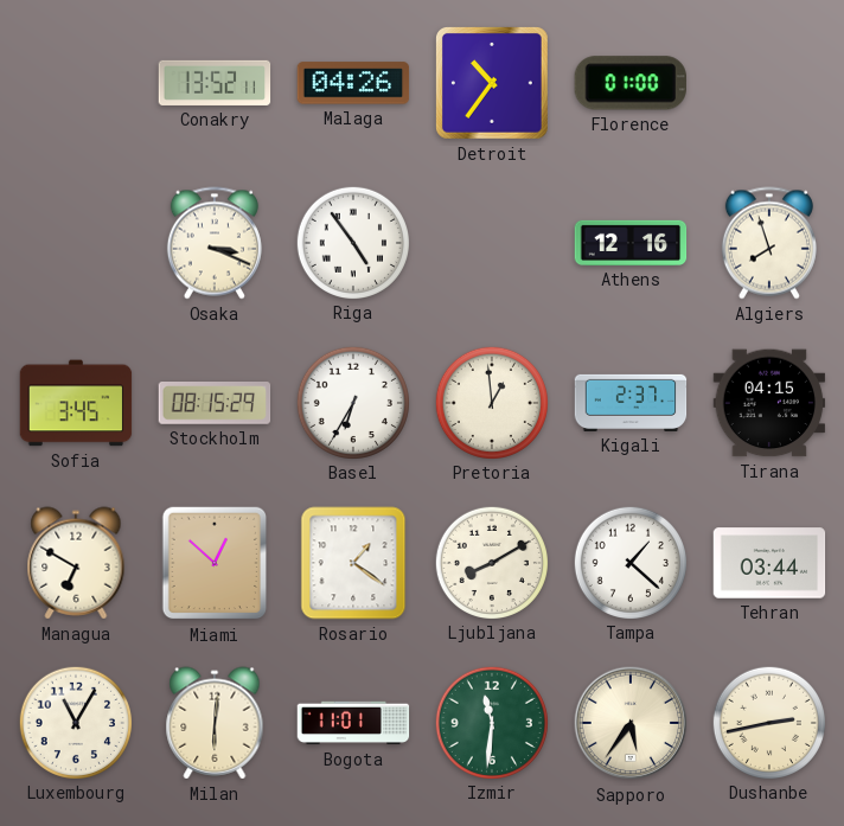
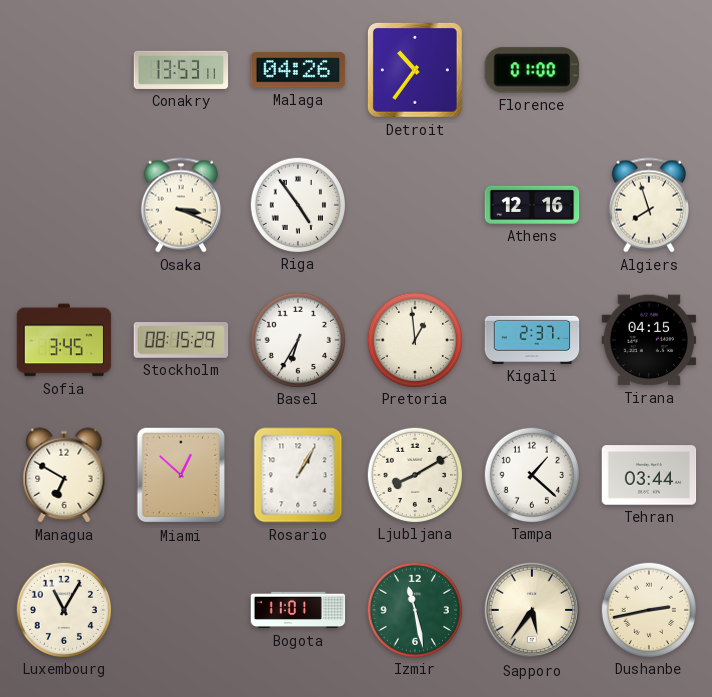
Conakry: 13:52 -> 13:53 (181, 70)
Rosario: 1:21 -> 1:05 (298, 475)
Milan: 6:01 -> none (215, 723)
Izmir: 11:31 -> 11:28 (414, 609)
